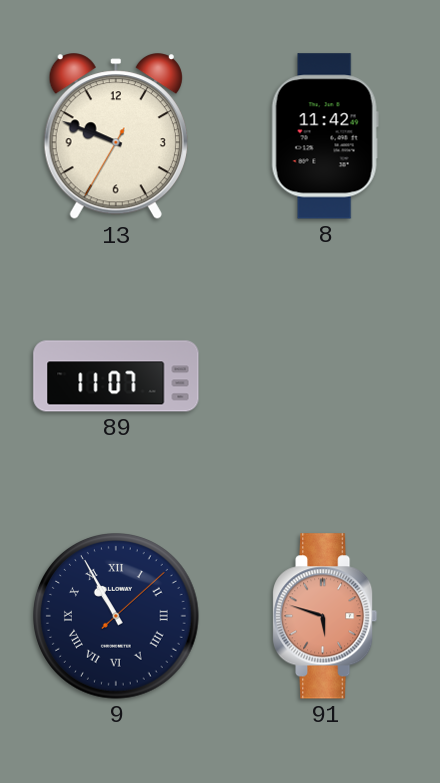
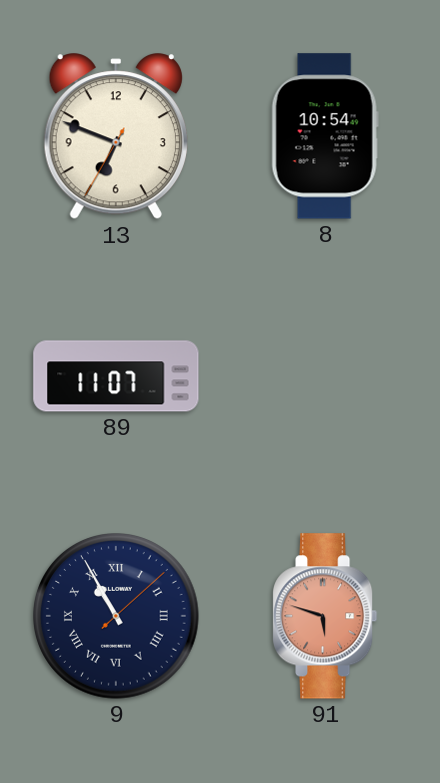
13: 9:48 -> 6:48 (116, 137)
8: 11:42 -> 10:54 (325, 136)
